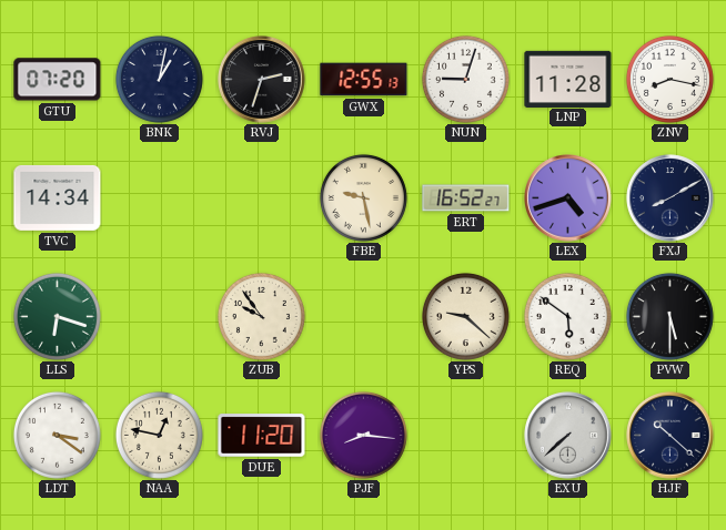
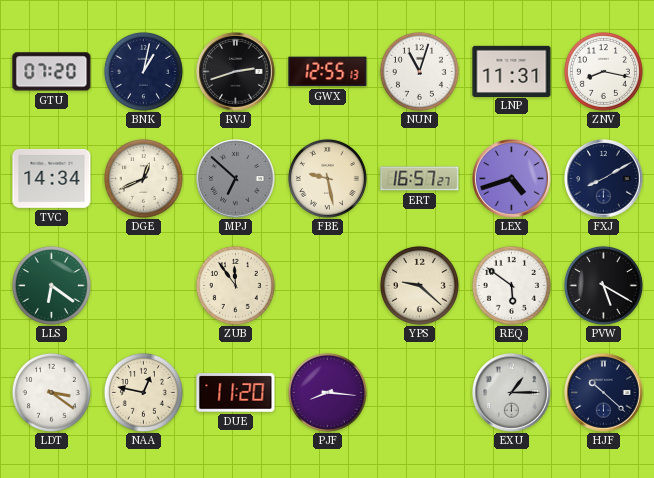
RVJ: 2:33 -> 2:42 (236, 72)
NUN: 9:03 -> 11:03 (419, 71)
LNP: 11:28 -> 11:31 (512, 71)
DGE: none -> 12:41 (143, 178)
MPJ: none -> 6:52 (236, 179)
ERT: 16:52 -> 16:57 (420, 179)
LLS: 6:18 -> 6:21 (51, 285)
ZUB: 9:54 -> 11:54 (235, 285)
PVW: 5:30 -> 5:20 (603, 285)
EXU: 7:38 -> 1:15 (512, 393)
